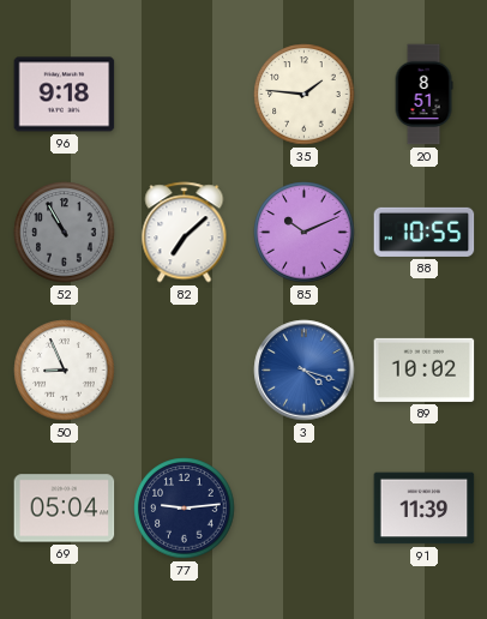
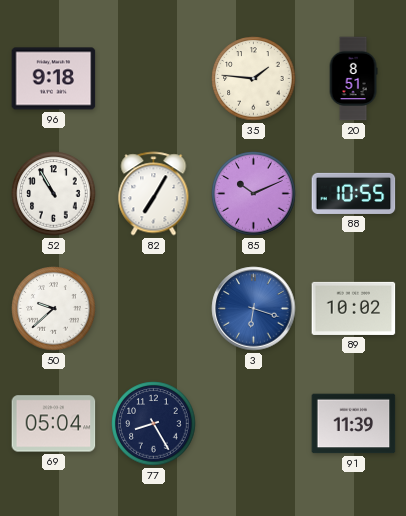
52 dial: grey -> white (54, 194)
82: 7:08 -> 7:05 (154, 194)
50: 8:56 -> 9:38 (54, 309)
3: 4:18 -> 6:18 (254, 309)
77: 9:14 -> 8:25 (154, 424)
